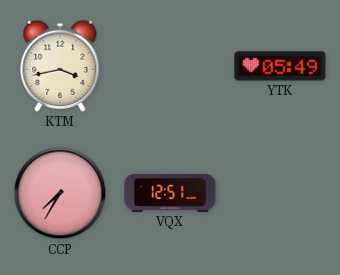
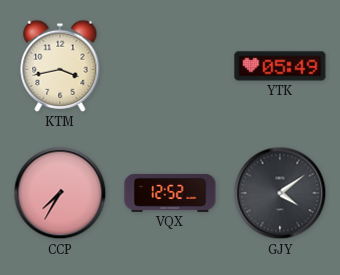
VQX: 12:51 -> 12:52 (170, 193)
GJY: none -> 4:09 (280, 193)
